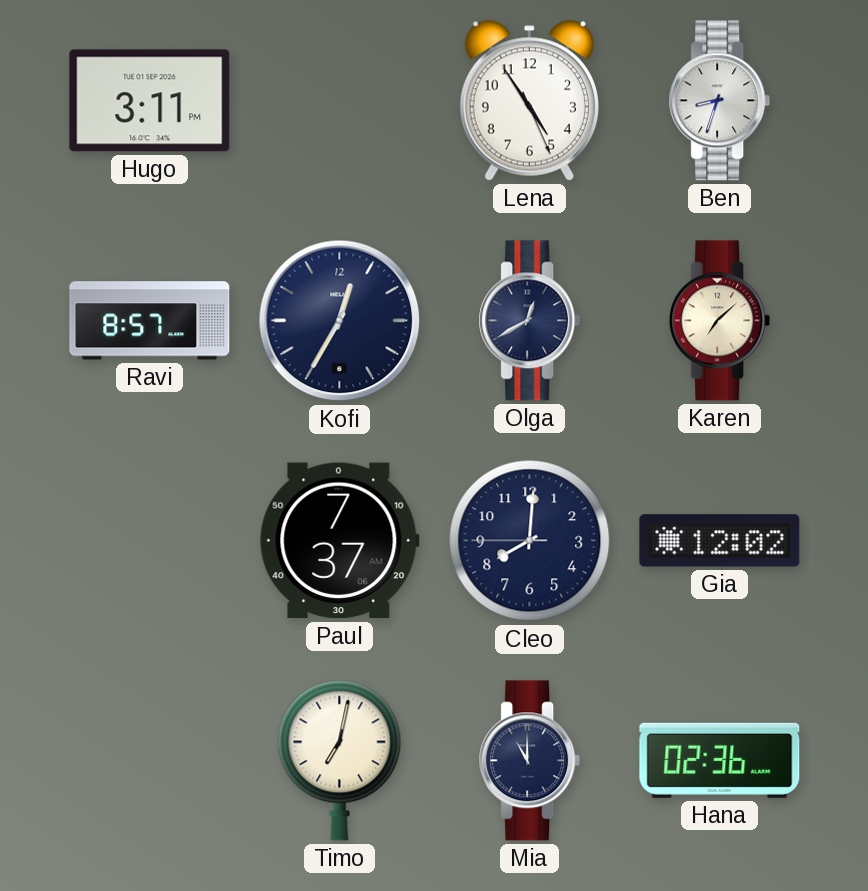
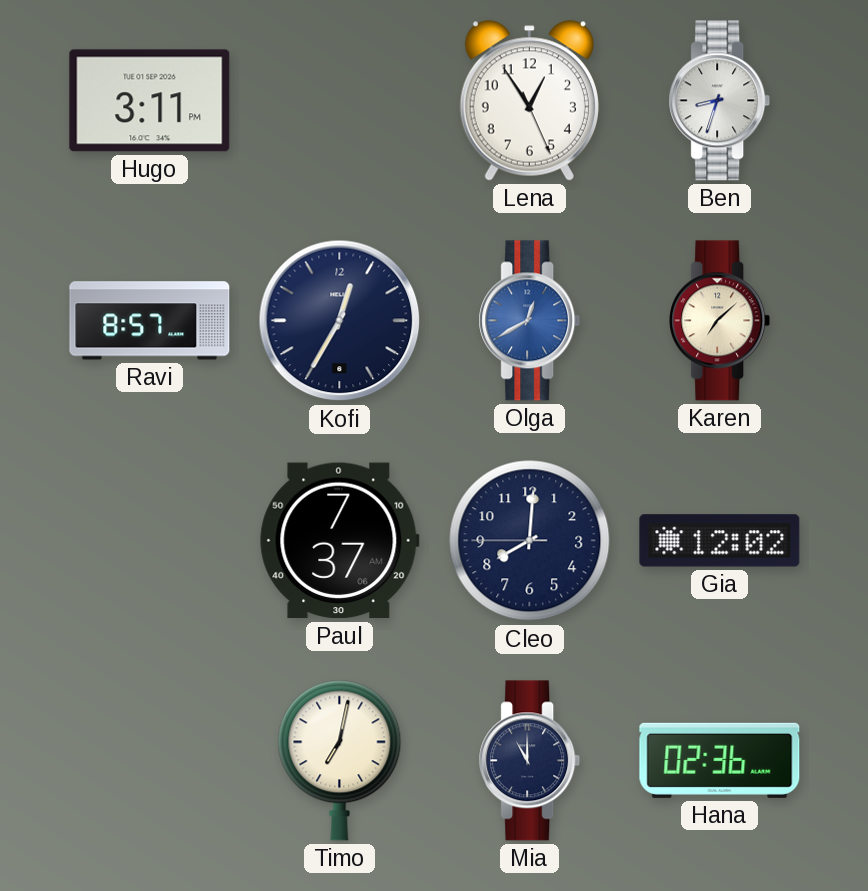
Lena: 4:54 -> 12:54 (529, 101)
Olga dial: navy -> blue (530, 321)
